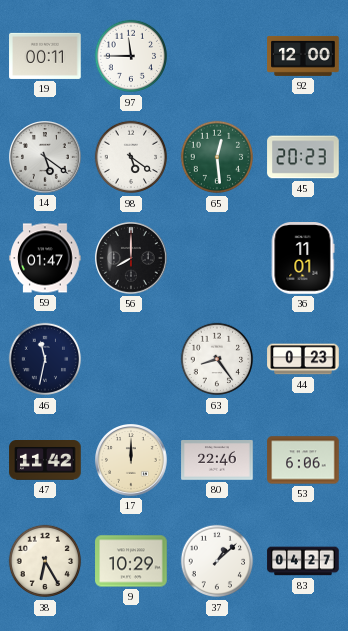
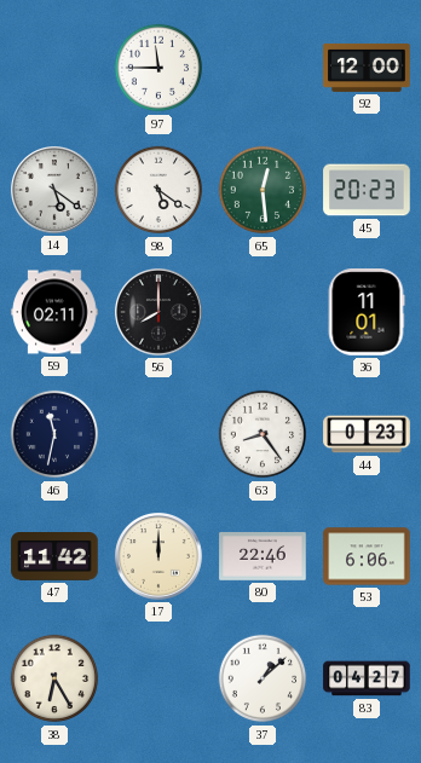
19: 00:11 -> none (45, 56)
59: 01:47 -> 02:11 (54, 312)
9: 10:29 -> none (131, 561)
